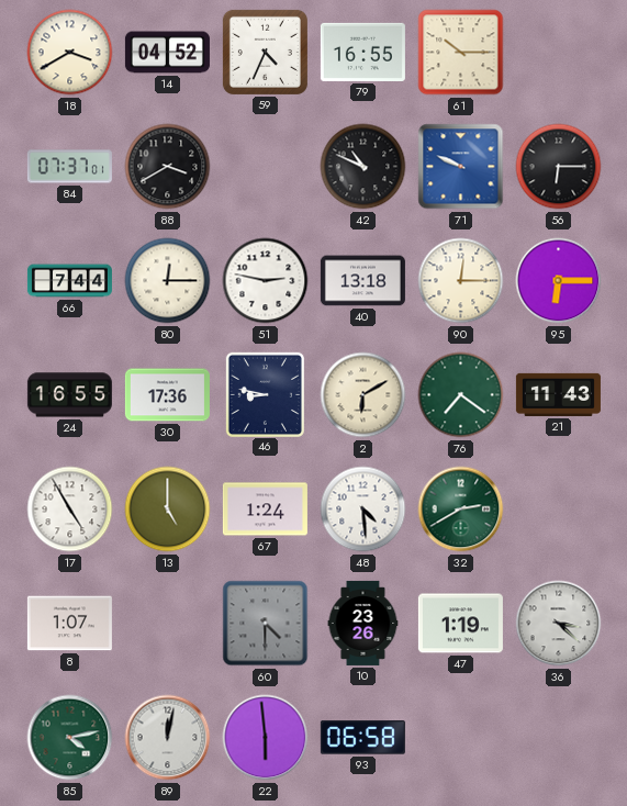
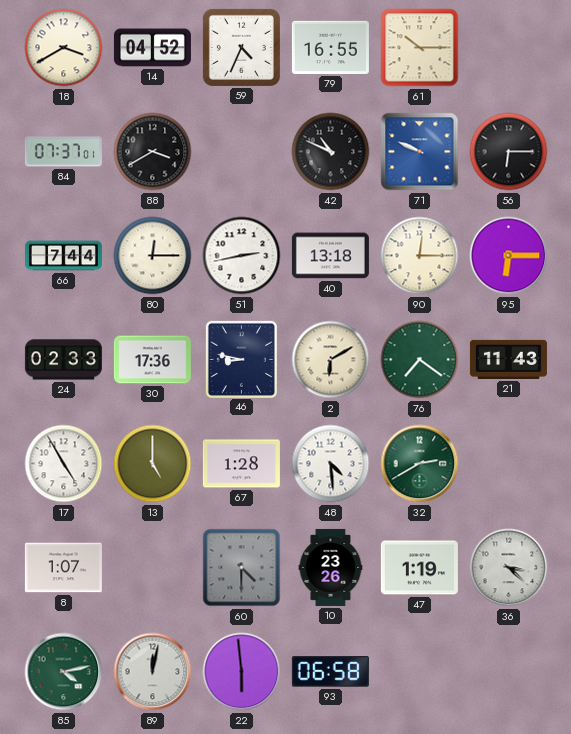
51: 2:47 -> 2:43 (242, 256)
24: 16:55 -> 02:33 (63, 360)
67: 1:24 -> 1:28 (241, 464)
